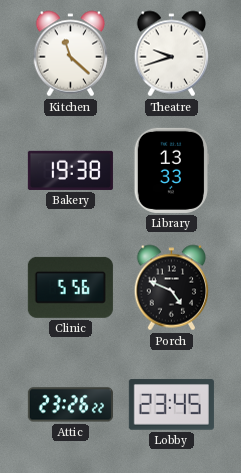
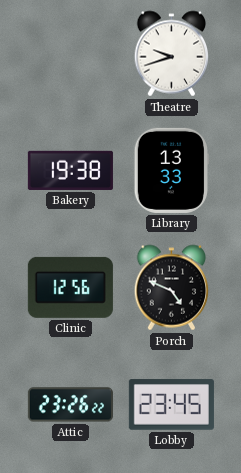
Kitchen: 11:22 -> none (71, 54)
Clinic: 5:56 -> 12:56 (70, 287)
